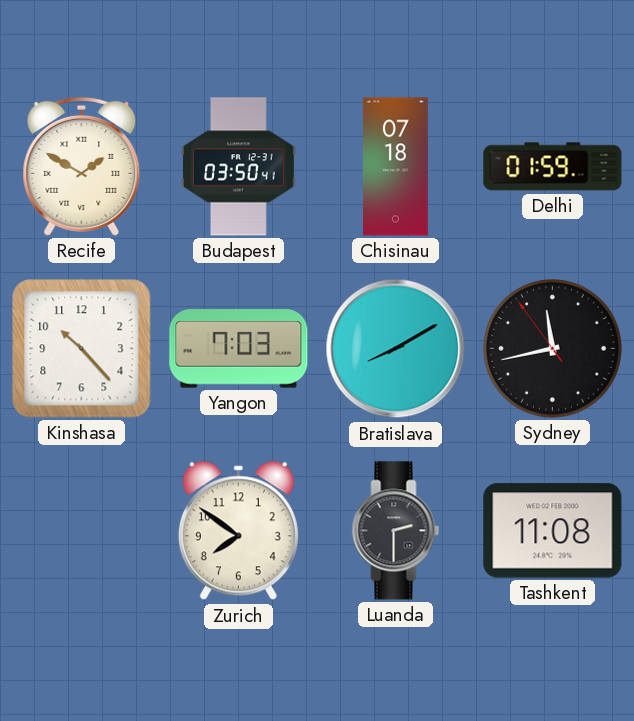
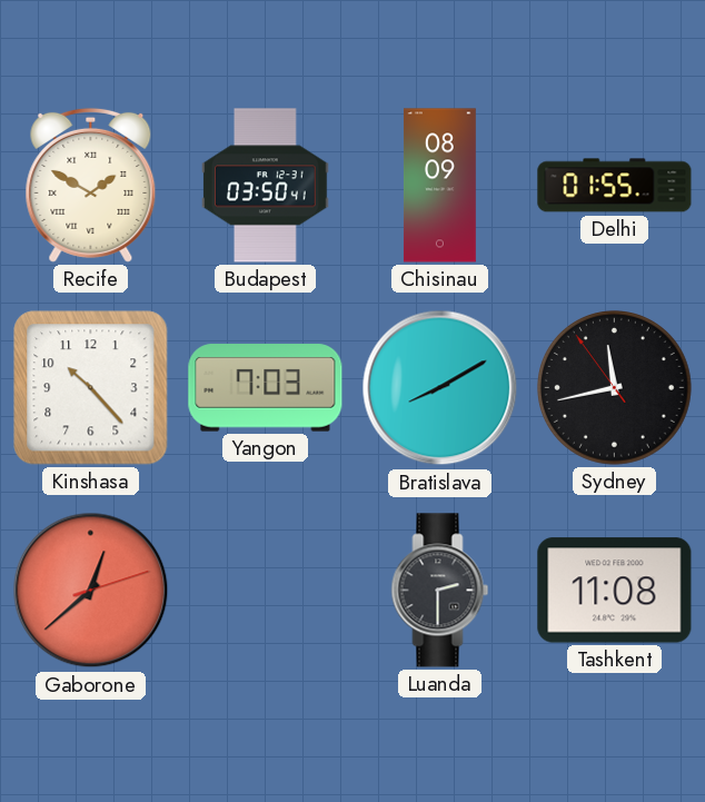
Chisinau: 07:18 -> 08:09 (439, 186)
Delhi: 01:59 -> 01:55 (615, 186)
Gaborone: none -> 12:38 (91, 591)
Zurich: 7:51 -> none (238, 531)
